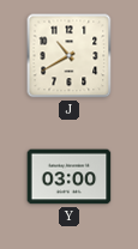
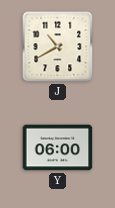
Y: 03:00 -> 06:00 (58, 148)
